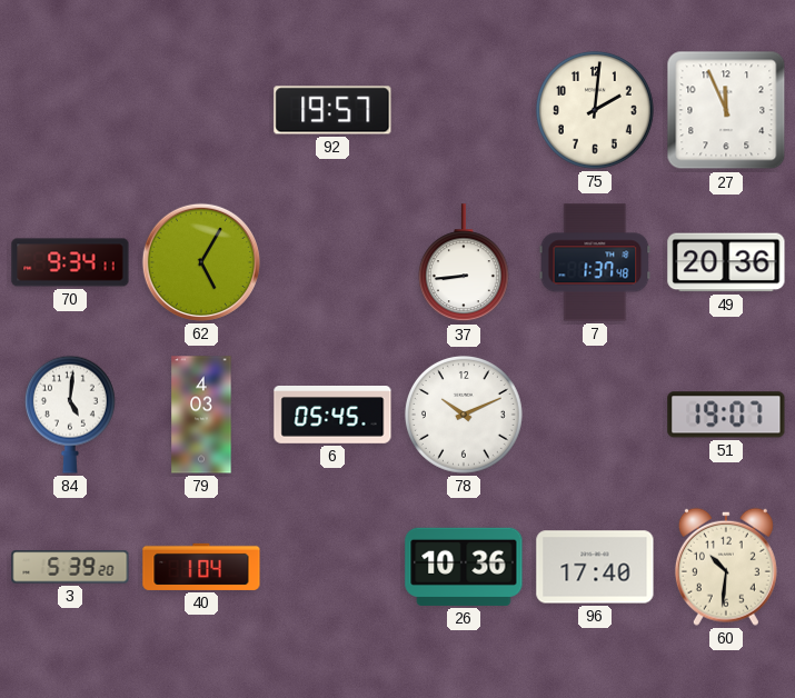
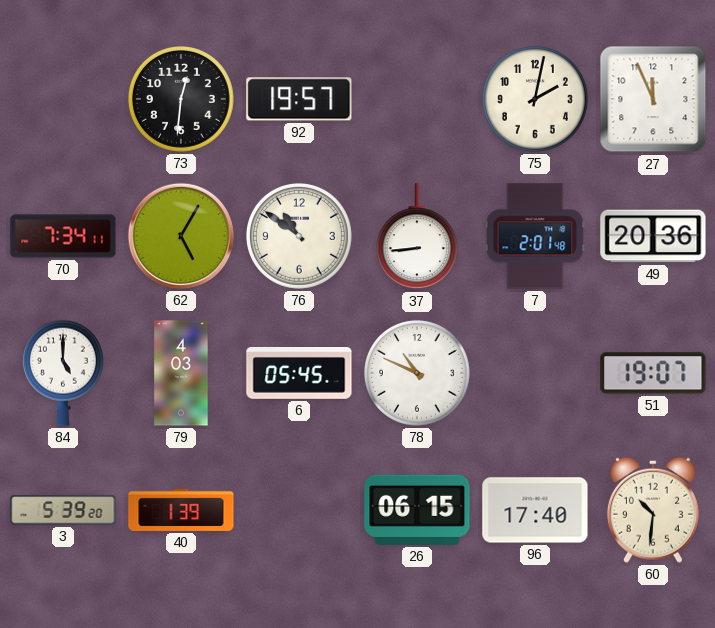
73: none -> 12:31 (181, 99)
75: 2:01 -> 2:02 (535, 99)
70: 9:34 -> 7:34 (63, 236)
76: none -> 10:51 (299, 236)
7: 1:37 -> 2:01 (535, 236)
84: 5:01 -> 5:00 (63, 373)
78: 10:11 -> 10:49 (417, 373)
40: 1:04 -> 1:39 (181, 510)
26: 10:36 -> 06:15 (417, 510)
